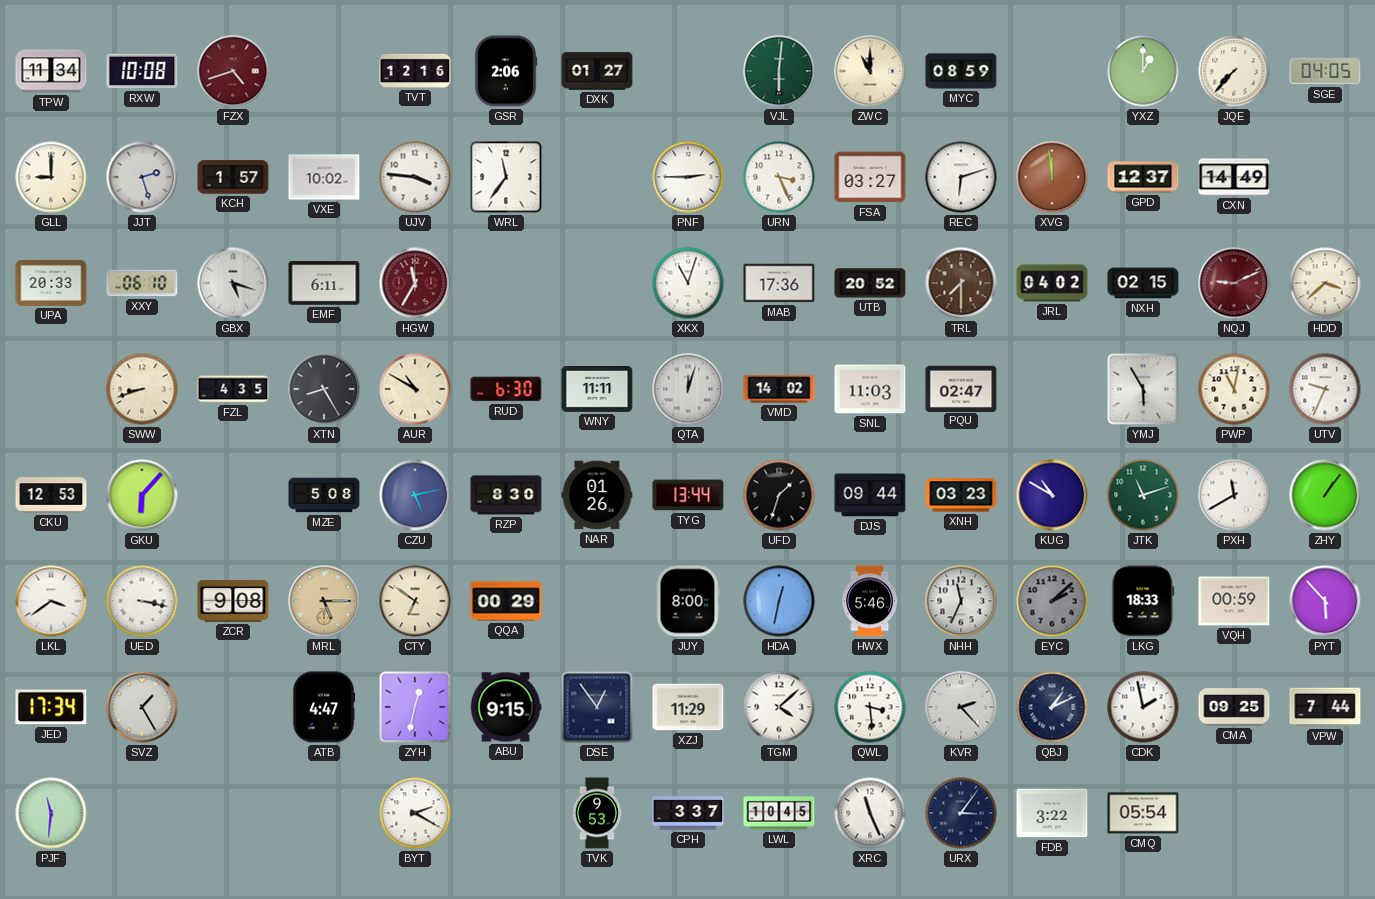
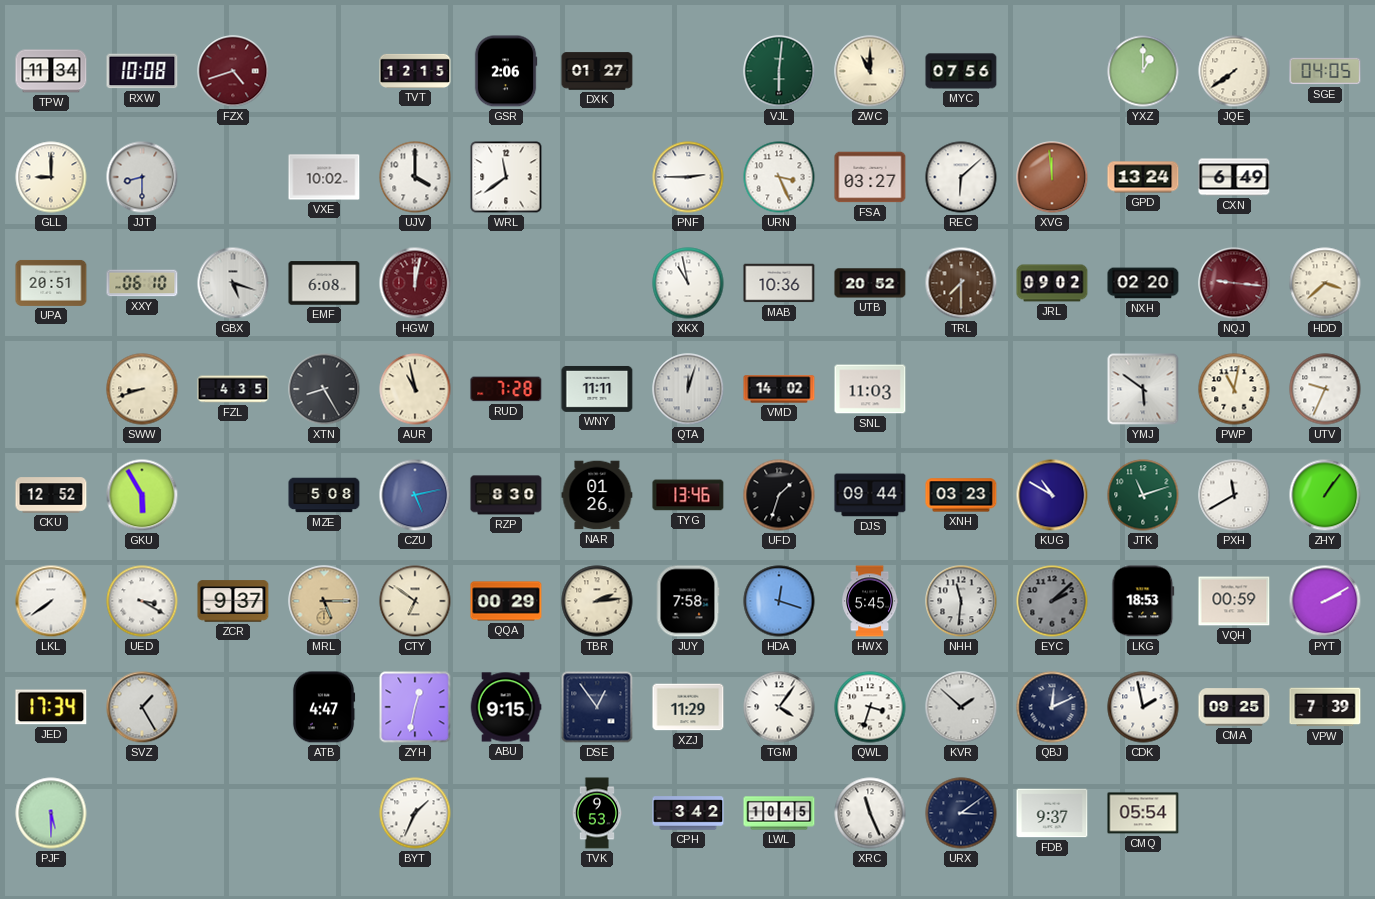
TVT: 12:16 -> 12:15 (415, 71)
MYC: 08:59 -> 07:56 (961, 71)
JQE: 7:37 -> 7:39 (1234, 71)
JJT: 2:27 -> 8:30 (142, 177)
KCH: 1:57 -> none (233, 177)
UJV: 3:46 -> 4:00 (415, 177)
WRL: 11:36 -> 11:39 (506, 177)
REC: 6:12 -> 6:08 (961, 177)
GPD: 12:37 -> 13:24 (1143, 177)
CXN: 14:49 -> 6:49 (1234, 177)
UPA: 20:33 -> 20:51 (51, 283)
EMF: 6:11 -> 6:08 (324, 283)
HGW: 11:35 -> 12:02 (415, 283)
XKX: 11:03 -> 10:58 (688, 283)
MAB: 17:36 -> 10:36 (779, 283)
JRL: 04:02 -> 09:02 (1052, 283)
NXH: 02:15 -> 02:20 (1143, 283)
NQJ: 9:11 -> 9:16 (1234, 283)
AUR: 10:50 -> 10:58 (415, 389)
RUD: 6:30 -> 7:28 (506, 389)
PQU: 02:47 -> none (961, 388)
YMJ: 5:55 -> 5:51 (1143, 389)
CKU: 12:53 -> 12:52 (51, 495)
GKU: 6:07 -> 5:55 (142, 495)
TYG: 13:44 -> 13:46 (688, 495)
LKL: 3:39 -> 7:39 (51, 601)
UED: 3:17 -> 3:20 (142, 601)
ZCR: 9:08 -> 9:37 (233, 601)
TBR: none -> 2:14 (597, 601)
JUY: 8:00 -> 7:58 (688, 601)
HDA: 12:32 -> 12:18 (779, 601)
HWX: 5:46 -> 5:45 (870, 601)
NHH: 11:34 -> 11:31 (961, 601)
LKG: 18:33 -> 18:53 (1143, 601)
PYT: 5:53 -> 2:10 (1325, 601)
TGM: 4:08 -> 4:06 (779, 707)
QWL: 3:29 -> 3:33 (870, 707)
KVR: 2:23 -> 1:52 (961, 707)
QBJ: 1:11 -> 12:11 (1052, 707)
VPW: 7:44 -> 7:39 (1325, 707)
PJF: 11:31 -> 5:30 (51, 813)
BYT: 2:20 -> 1:34 (415, 813)
CPH: 3:37 -> 3:42 (688, 813)
URX: 3:06 -> 3:09 (961, 813)
FDB: 3:22 -> 9:37 (1052, 813)
